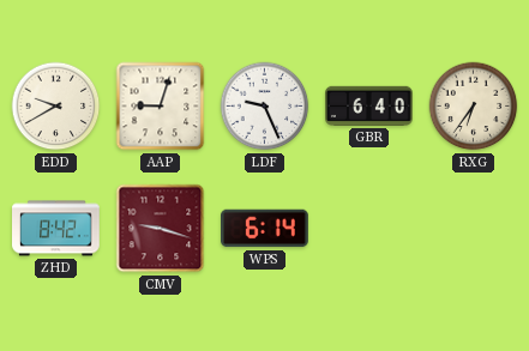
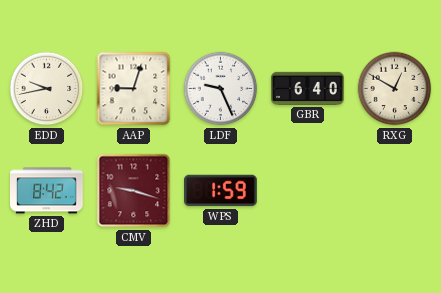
EDD: 9:40 -> 9:43 (47, 89)
RXG: 6:36 -> 12:50 (395, 89)
WPS: 6:14 -> 1:59 (221, 191)
